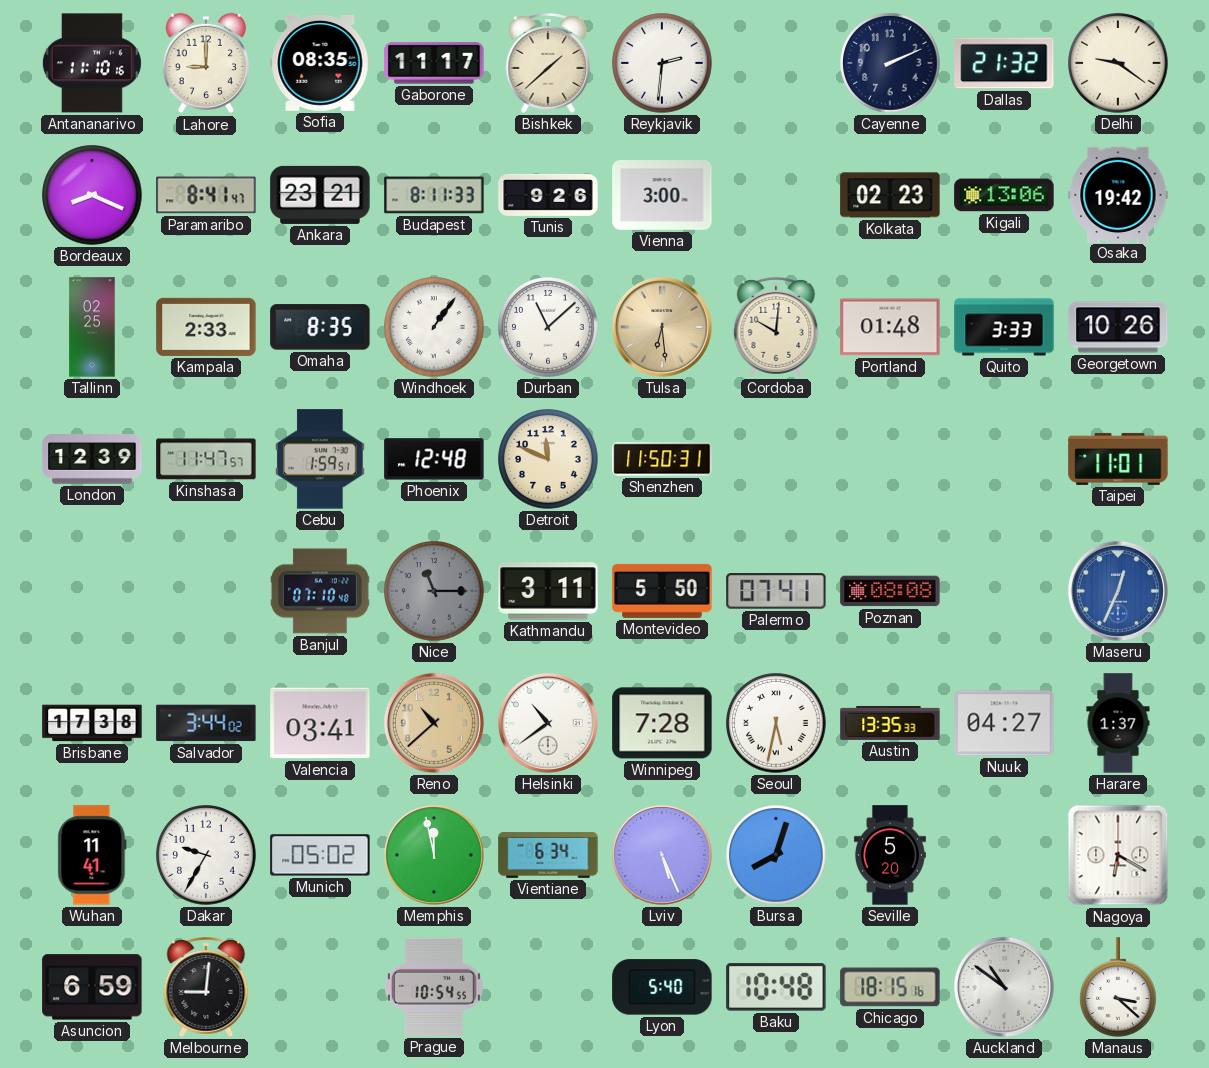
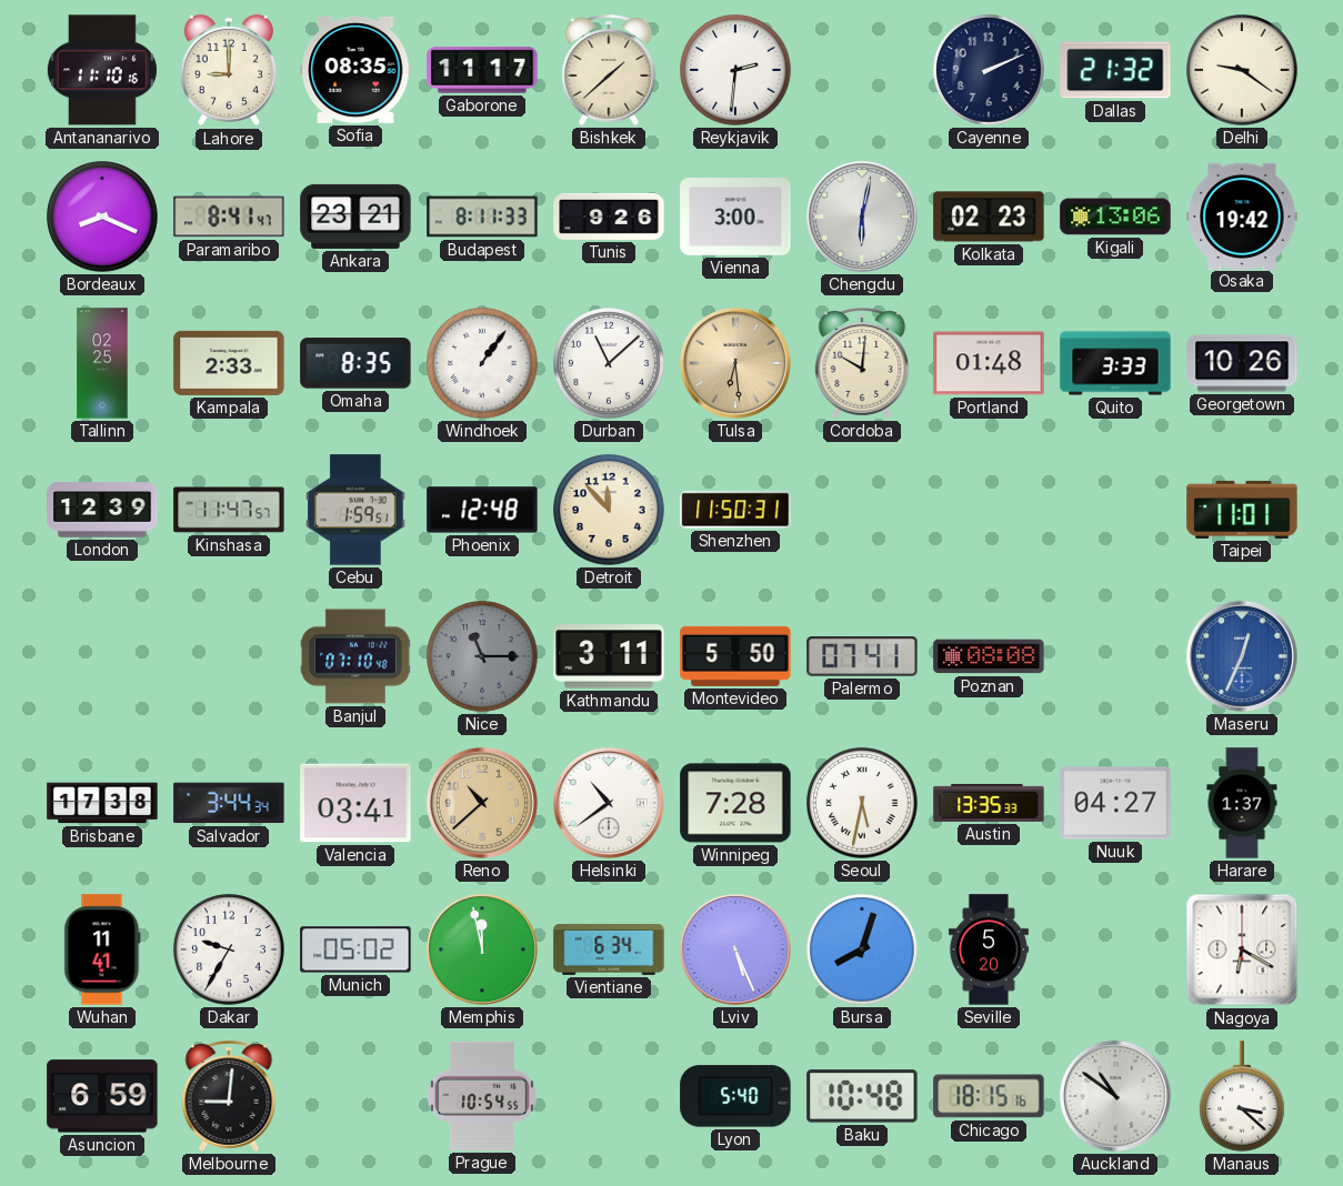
Chengdu: none -> 6:02 (862, 217)
Detroit: 11:49 -> 11:53 (609, 510)
Salvador: 3:44:02 -> 3:44:34 (229, 803)
